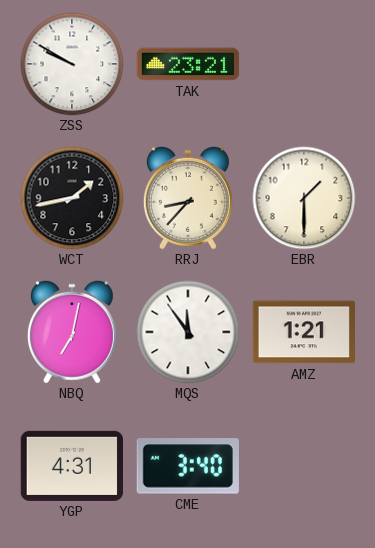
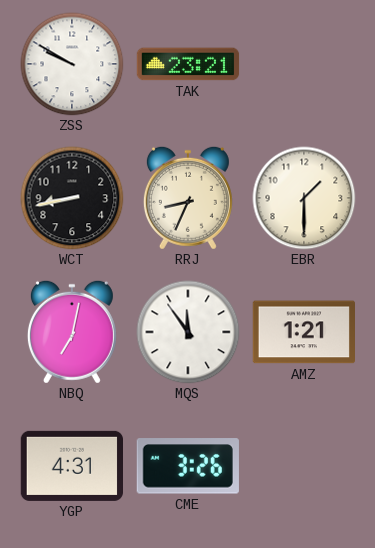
WCT: 1:43 -> 8:43 (72, 198)
RRJ: 8:37 -> 8:34 (188, 198)
CME: 3:40 -> 3:26 (188, 466)
